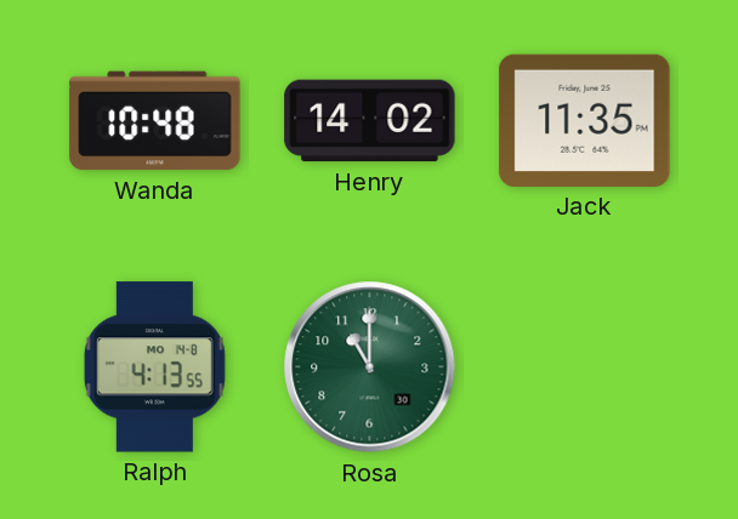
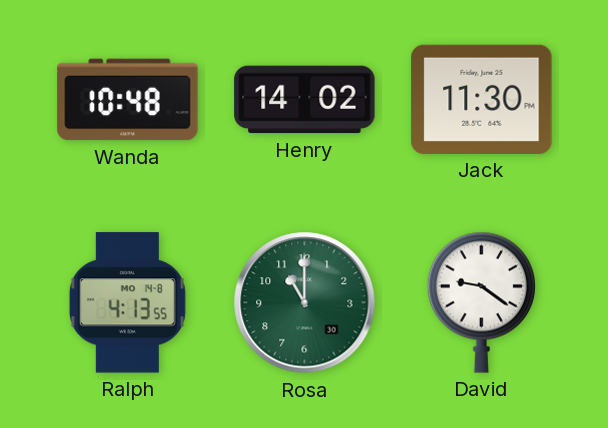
Jack: 11:35 -> 11:30 (482, 99)
David: none -> 9:21 (481, 302)
